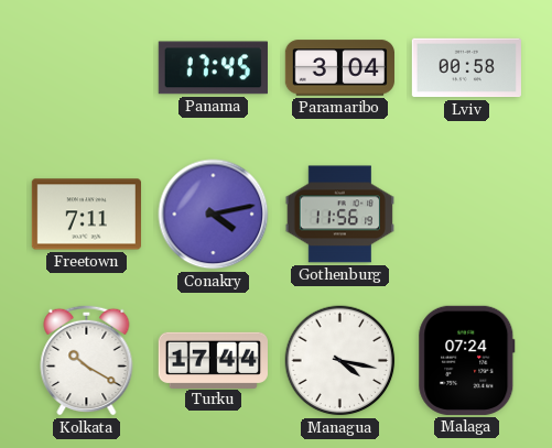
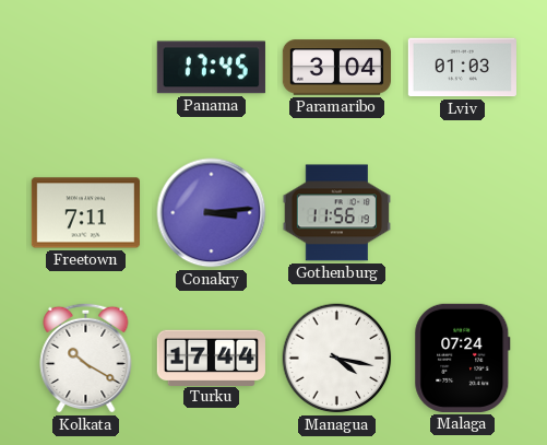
Lviv: 00:58 -> 01:03 (462, 68)
Conakry: 4:13 -> 3:14 (212, 213)
